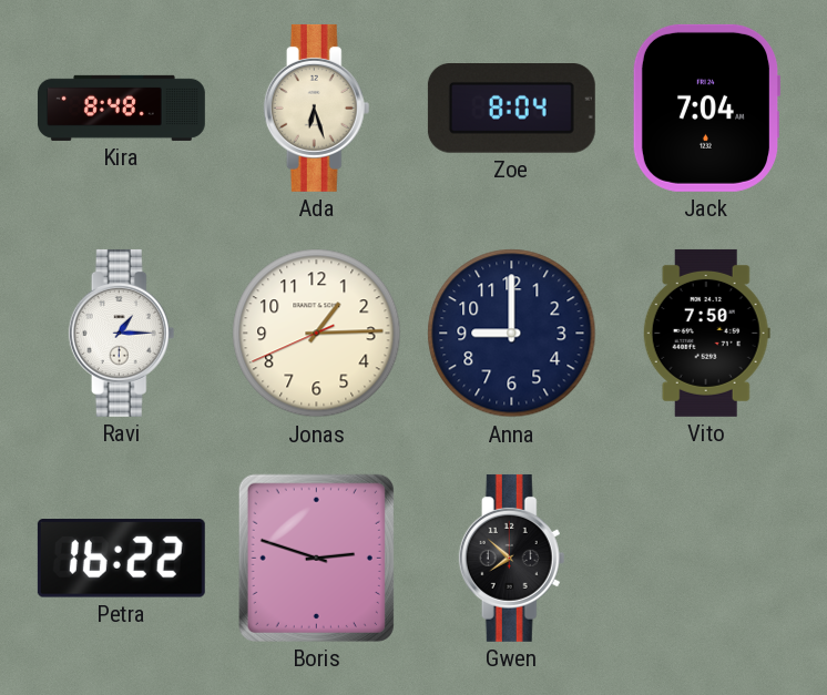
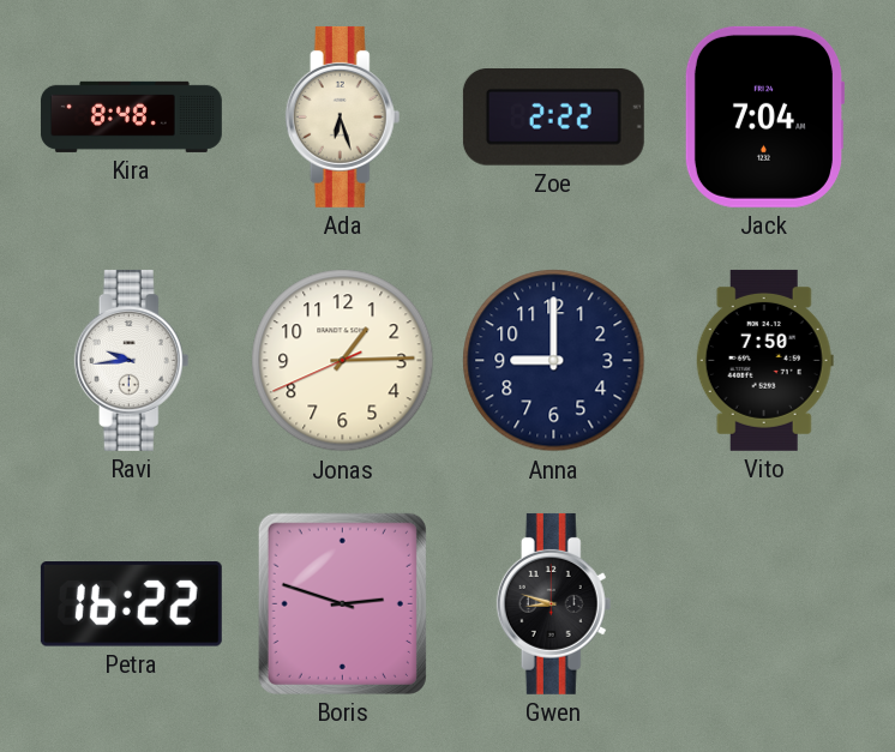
Zoe: 8:04 -> 2:22 (553, 118)
Ravi: 1:15 -> 9:44 (132, 360)
Gwen: 7:52 -> 8:48 (554, 603)
